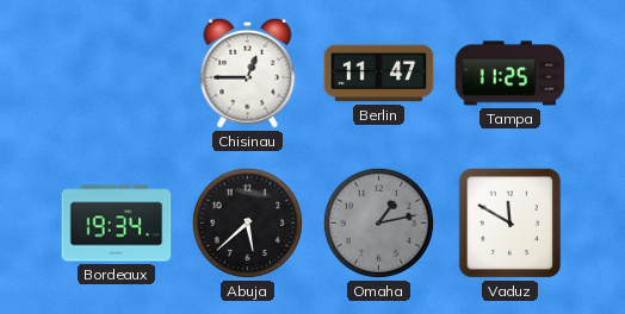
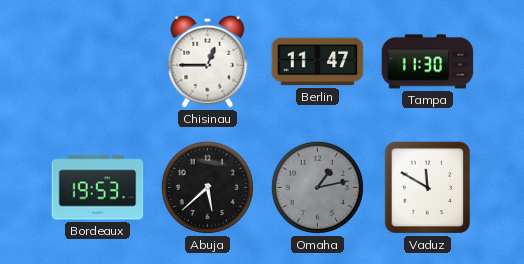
Tampa: 11:25 -> 11:30 (428, 62)
Bordeaux: 19:34 -> 19:53 (98, 188)
